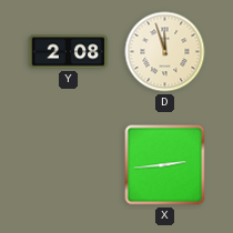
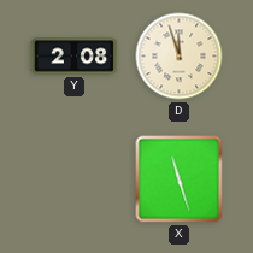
X: 2:44 -> 11:27 (180, 180)
